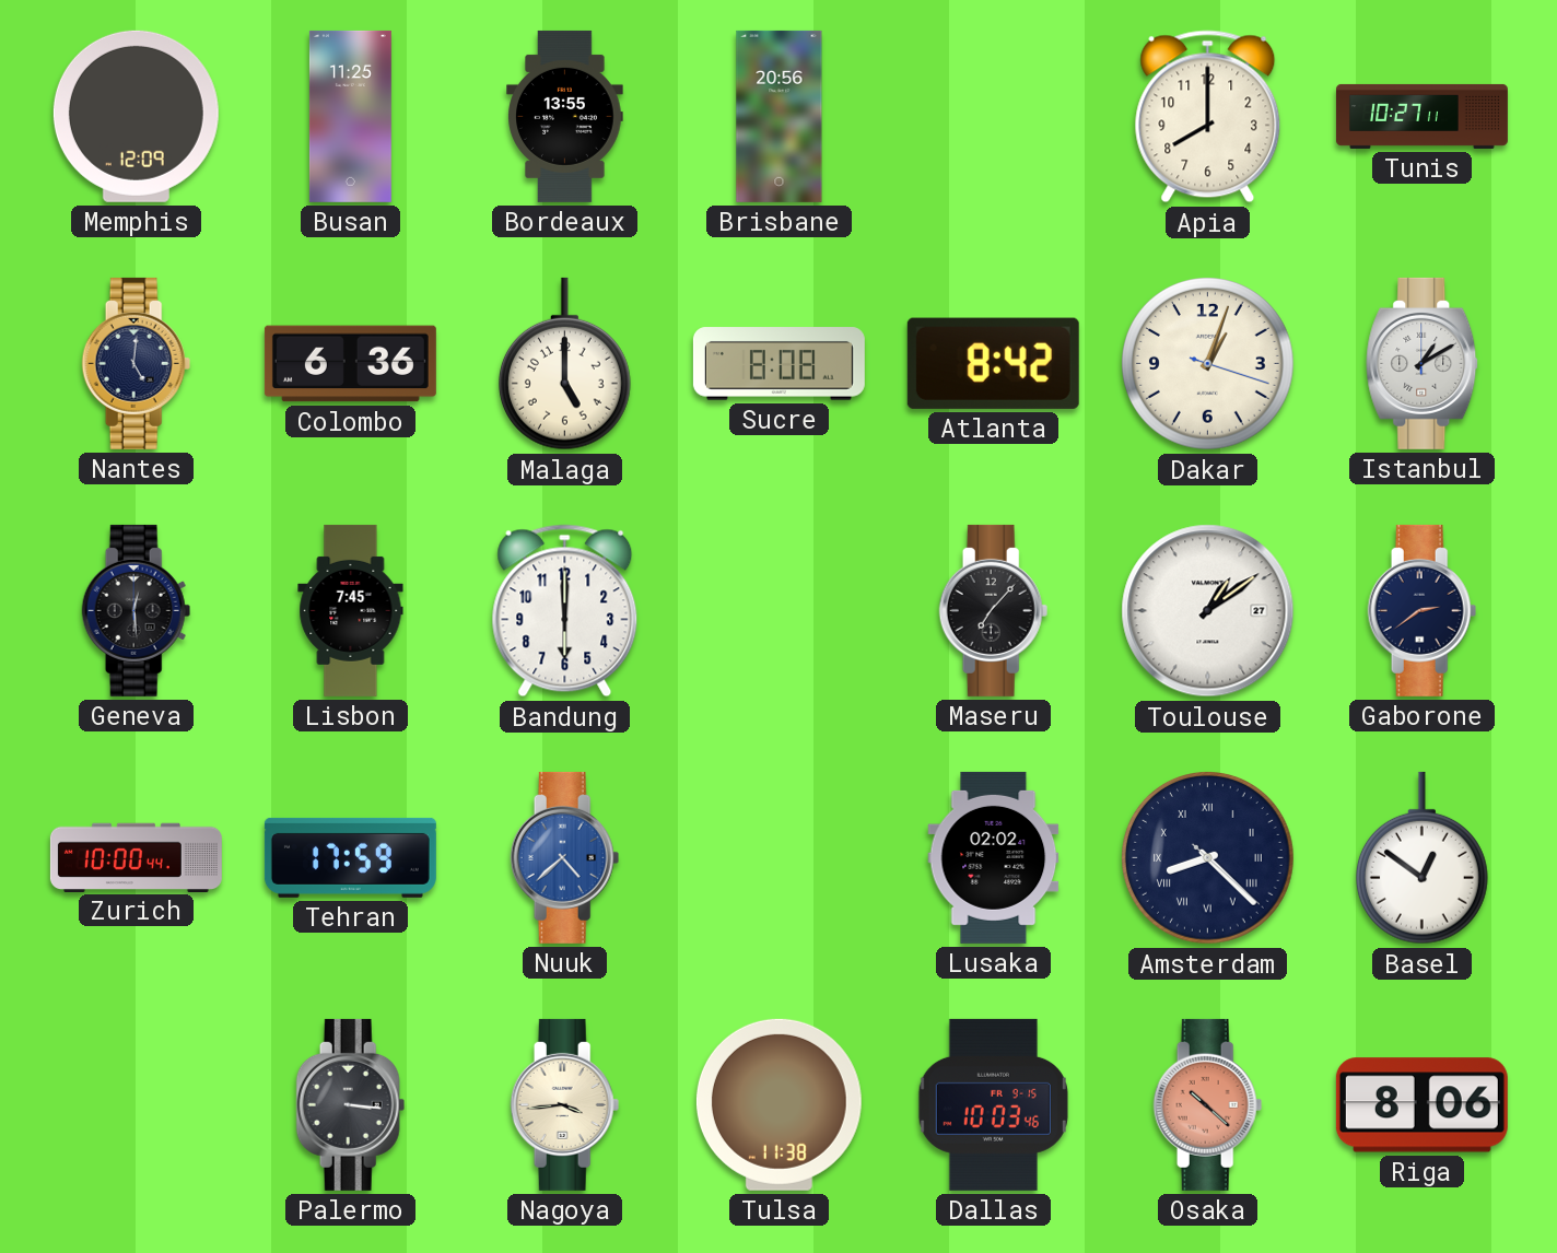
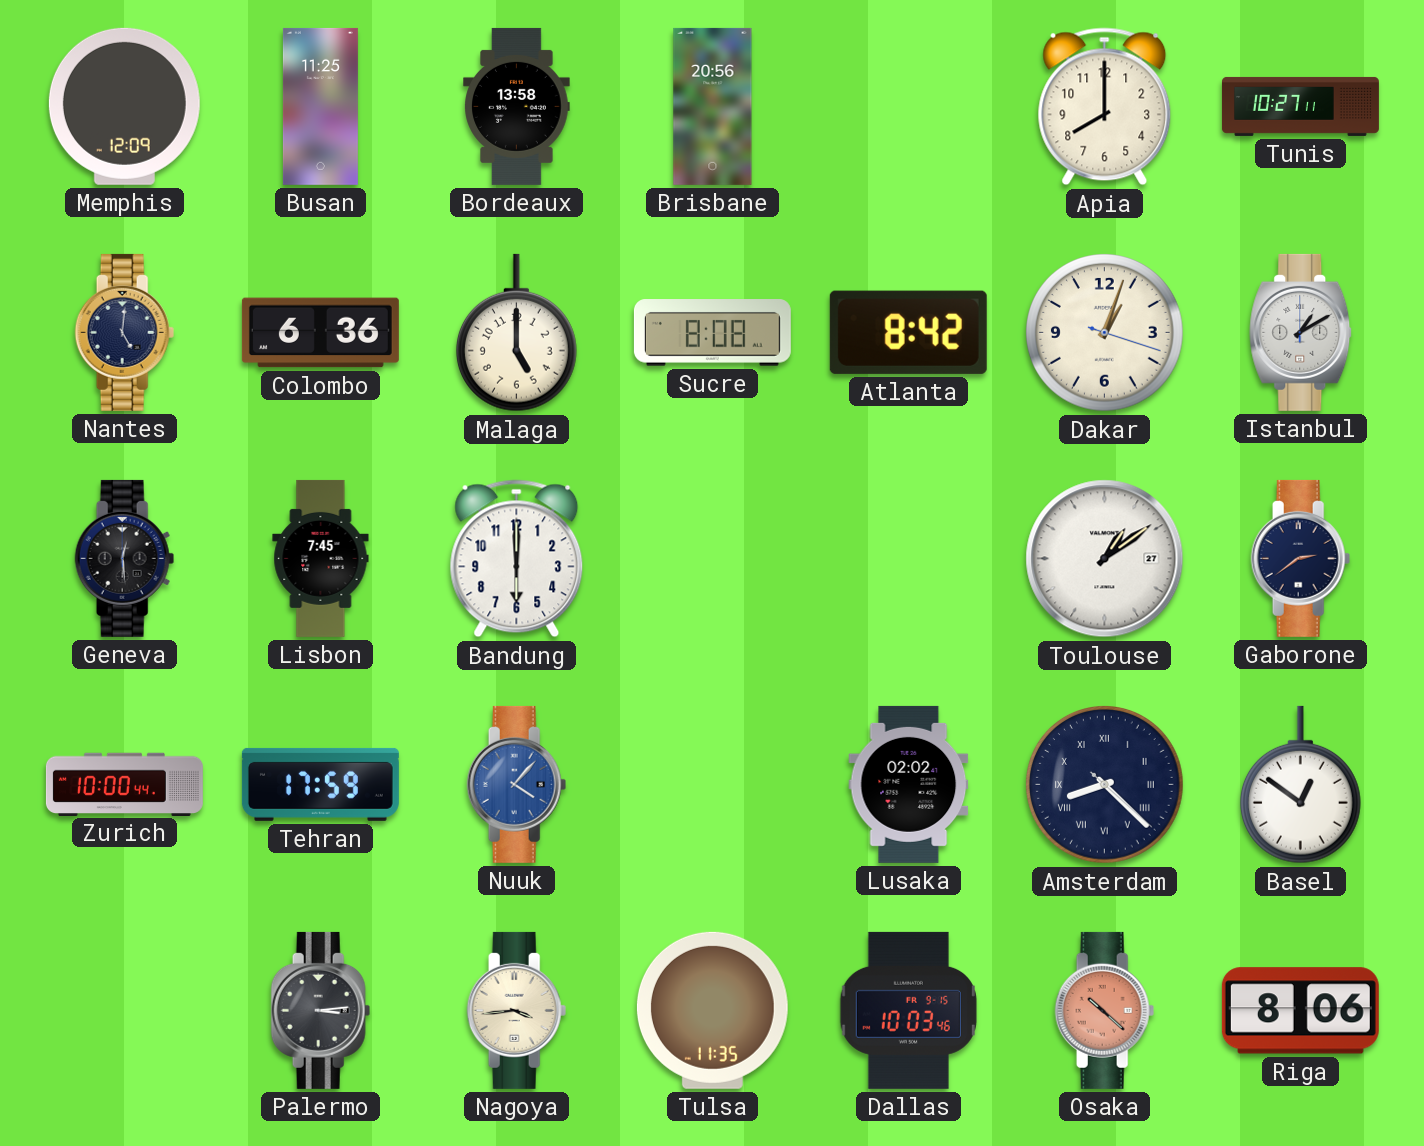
Bordeaux: 13:55 -> 13:58 (517, 106)
Maseru: 7:07 -> none (994, 610)
Nuuk: 4:38 -> 4:07 (517, 784)
Palermo: 3:16 -> 3:14 (321, 1010)
Tulsa: 11:38 -> 11:35 (712, 1010)
